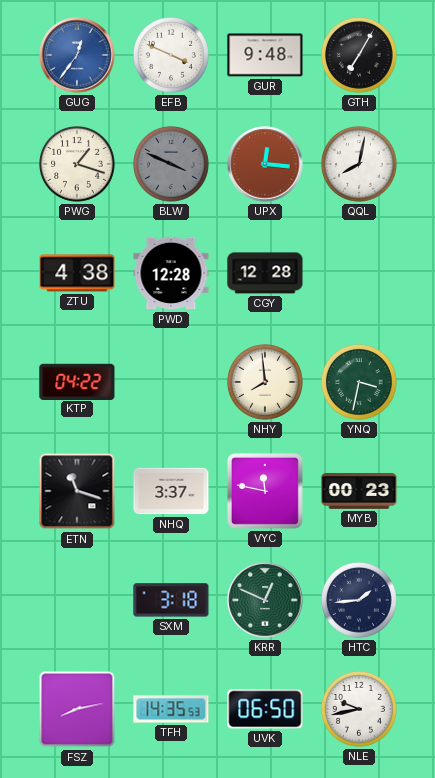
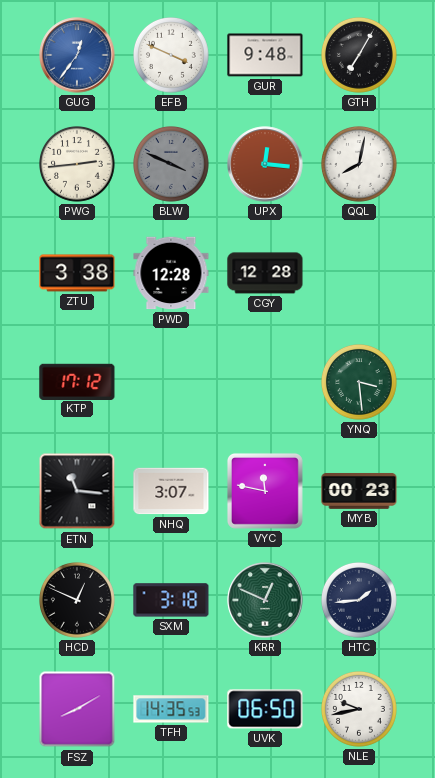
PWG: 1:18 -> 2:44 (78, 165)
ZTU: 4:38 -> 3:38 (77, 273)
KTP: 04:22 -> 17:12 (77, 381)
NHY: 7:59 -> none (266, 383)
YNQ: 3:32 -> 3:29 (360, 383)
ETN: 11:18 -> 11:16 (77, 491)
NHQ: 3:37 -> 3:07 (171, 491)
HCD: none -> 12:49 (78, 601)
FSZ: 8:13 -> 8:10 (77, 709)
